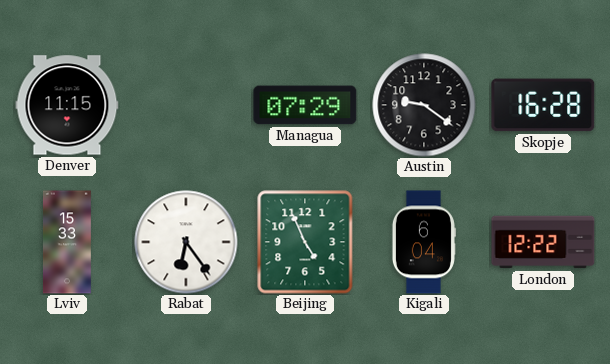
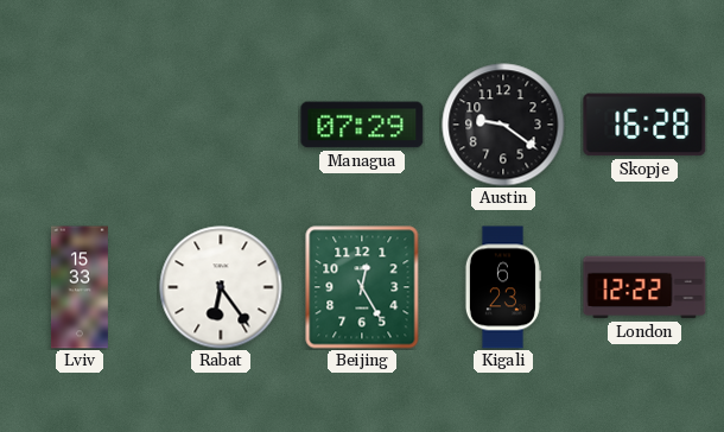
Denver: 11:15 -> none (67, 105)
Beijing: 4:56 -> 12:25 (362, 287)
Kigali: 6:04 -> 6:23 (502, 287)
